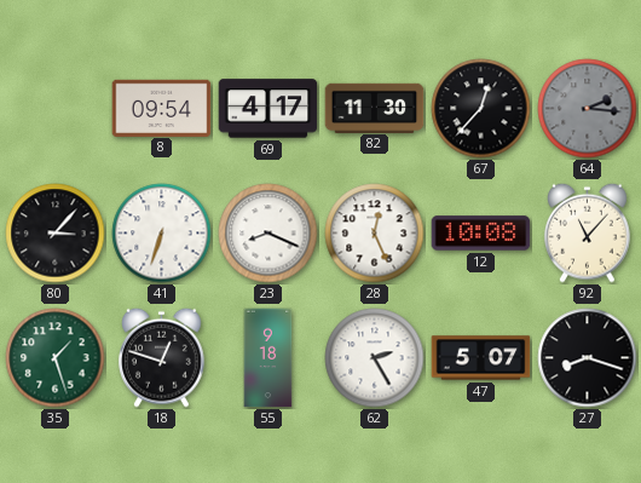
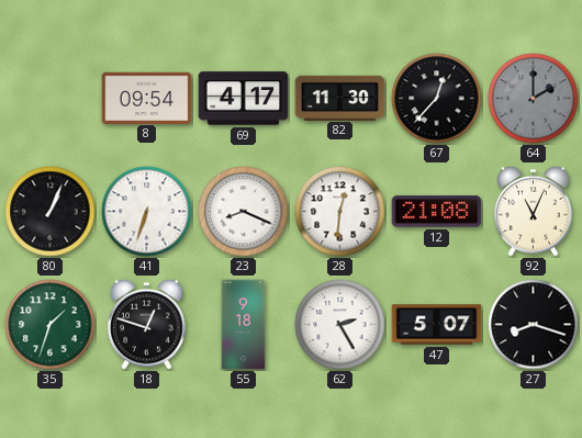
64: 2:16 -> 2:00 (534, 99)
80: 3:07 -> 1:04 (51, 212)
28: 12:26 -> 12:31 (340, 212)
12: 10:08 -> 21:08 (437, 212)
92: 11:07 -> 11:04 (534, 211)
35: 1:27 -> 1:33 (51, 325)
